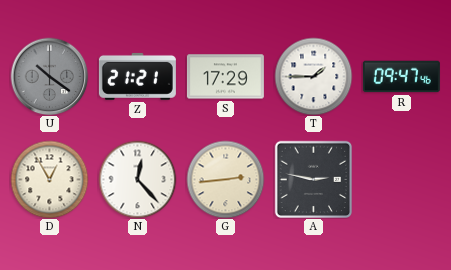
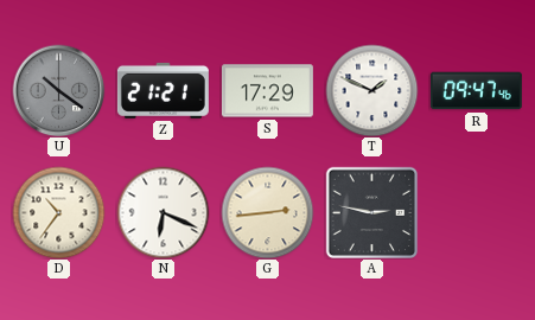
T: 1:45 -> 1:49 (371, 90)
D: 12:55 -> 10:36 (58, 212)
N: 12:23 -> 6:19 (163, 212)
